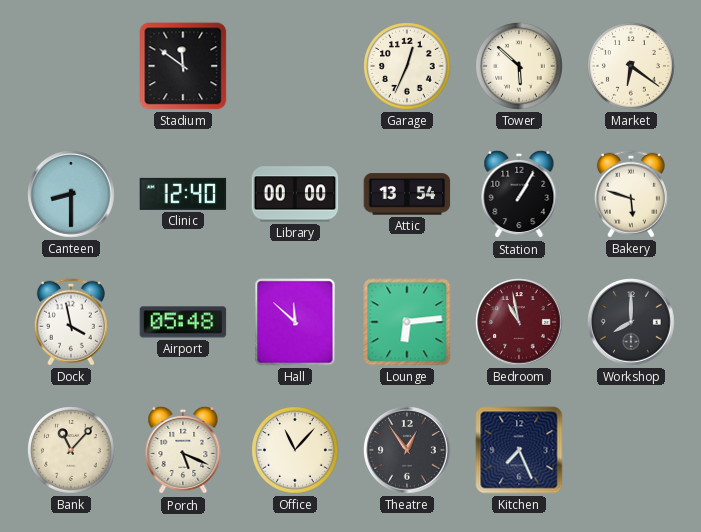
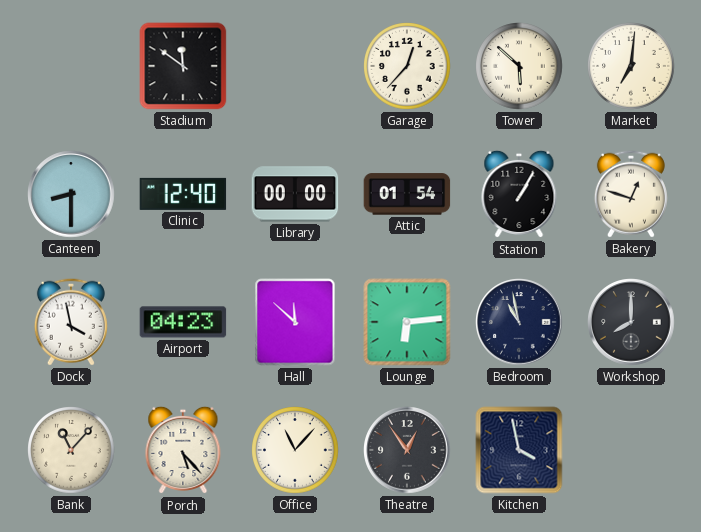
Garage: 12:34 -> 12:37 (407, 66)
Market: 6:21 -> 7:01 (631, 66)
Attic: 13:54 -> 01:54 (407, 194)
Bakery: 5:48 -> 12:48 (631, 194)
Airport: 05:48 -> 04:23 (183, 322)
Bedroom dial: burgundy -> navy (519, 322)
Porch: 5:19 -> 5:23 (183, 450)
Kitchen: 7:26 -> 3:58 (519, 450)
